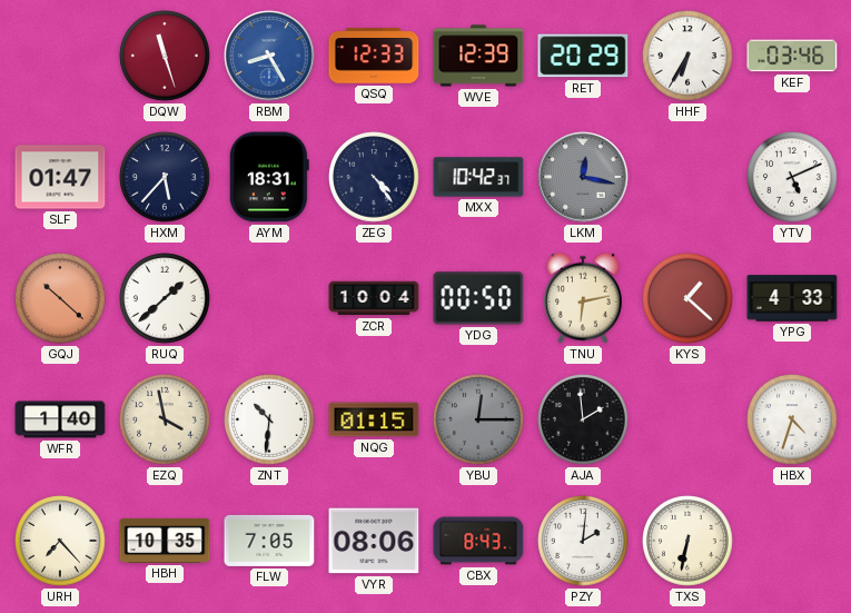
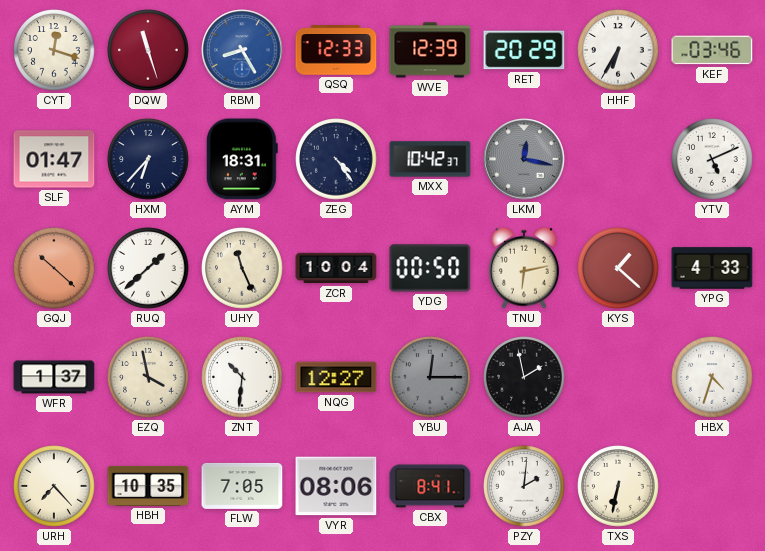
CYT: none -> 12:18 (54, 50)
HXM: 5:37 -> 6:37 (148, 159)
UHY: none -> 11:26 (242, 268)
WFR: 1:40 -> 1:37 (54, 377)
NQG: 01:15 -> 12:27 (336, 377)
AJA: 1:59 -> 1:58 (524, 377)
CBX: 8:43 -> 8:41 (430, 486)
